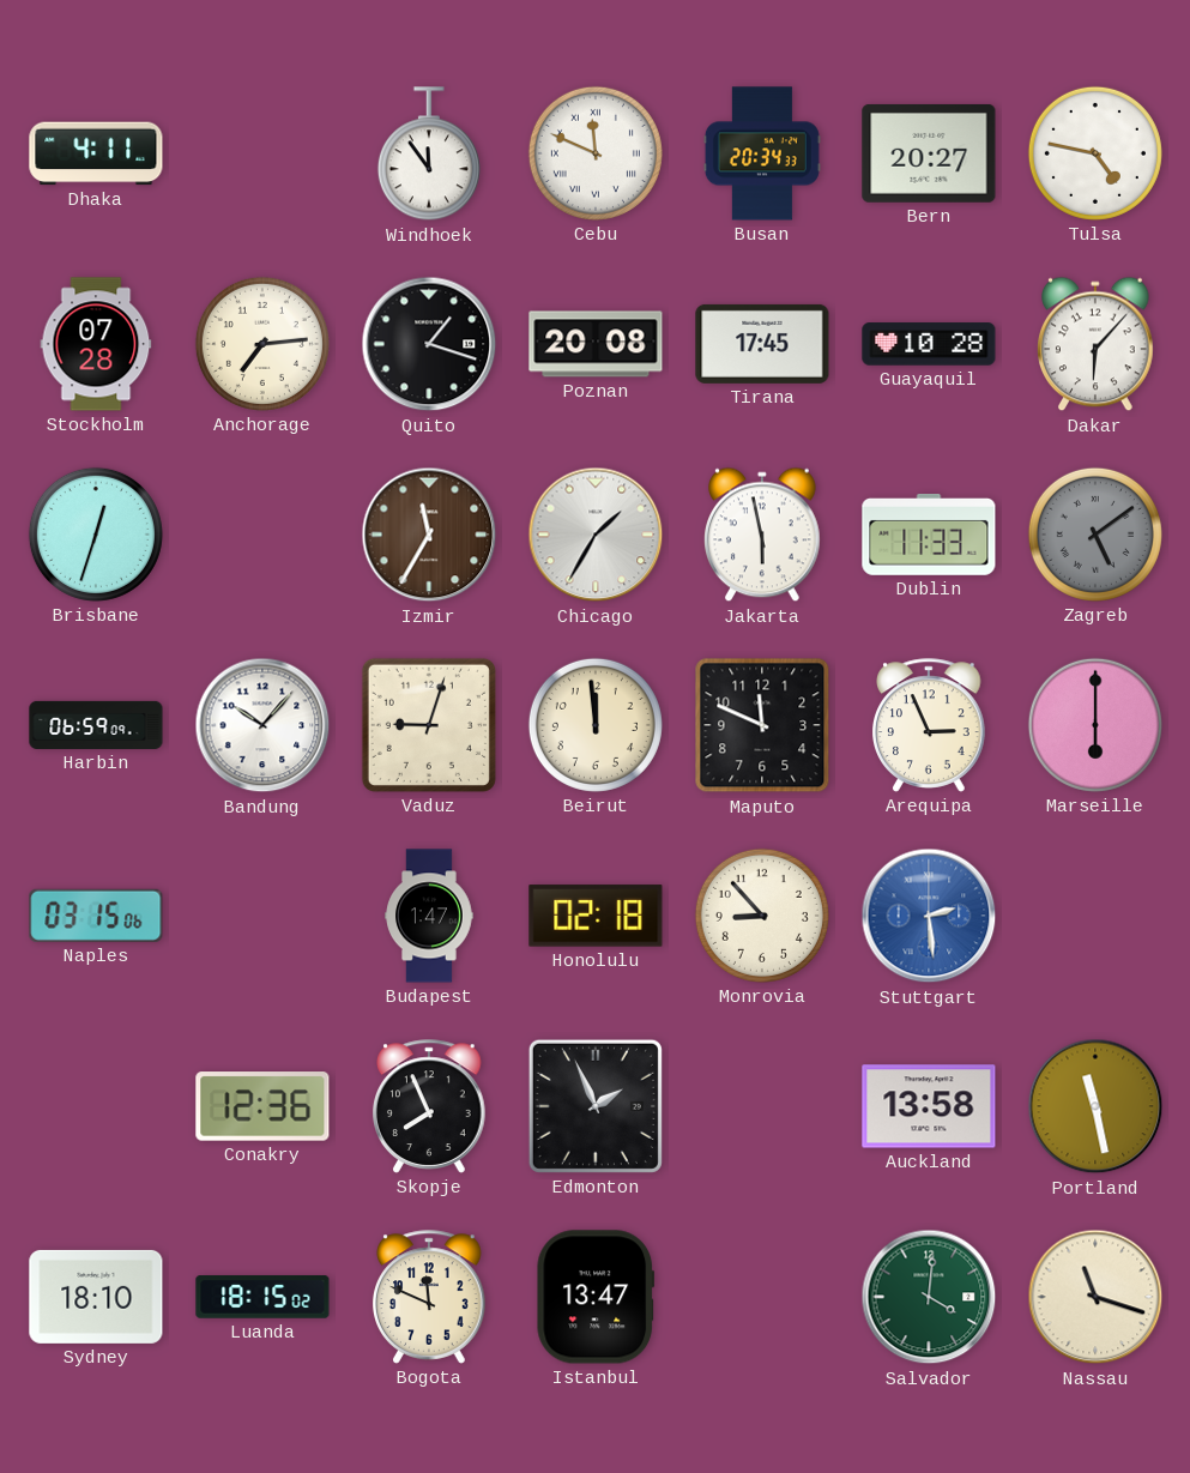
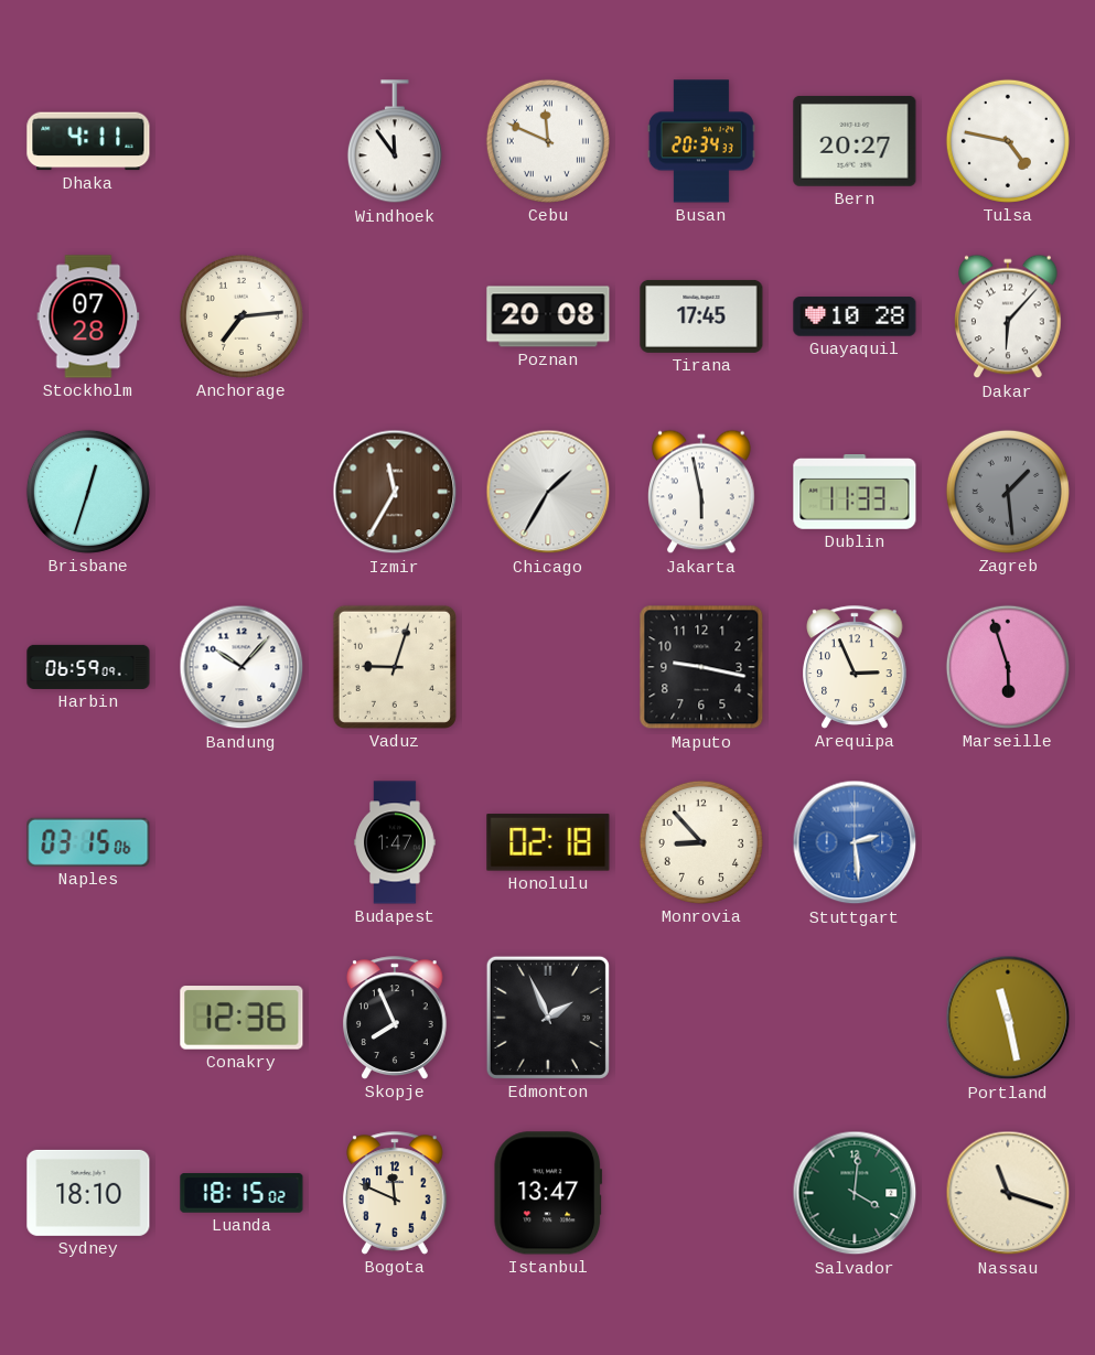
Quito: 1:18 -> none (429, 344)
Zagreb: 5:09 -> 1:29 (1008, 492)
Beirut: 11:59 -> none (596, 725)
Maputo: 11:49 -> 9:17 (701, 667)
Marseille: 6:00 -> 5:57 (1008, 667)
Auckland: 13:58 -> none (929, 1106)
